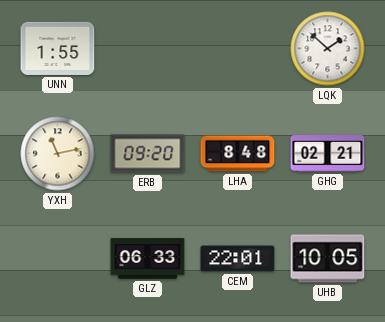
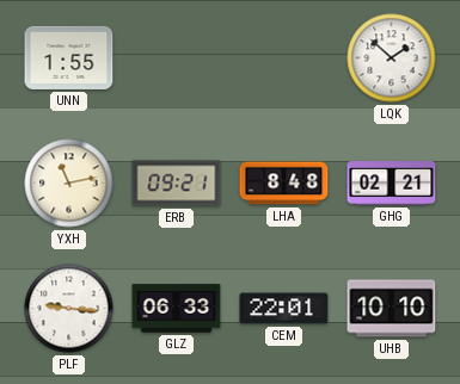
ERB: 09:20 -> 09:21 (177, 184)
PLF: none -> 9:16 (69, 309)
UHB: 10:05 -> 10:10 (392, 309)
